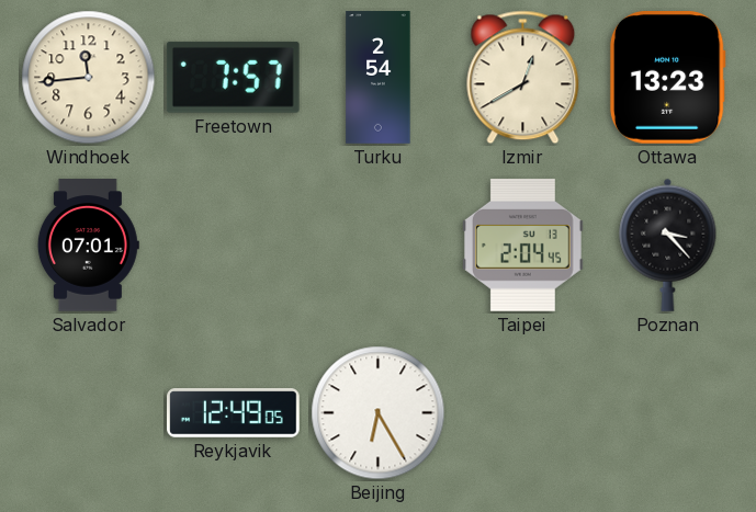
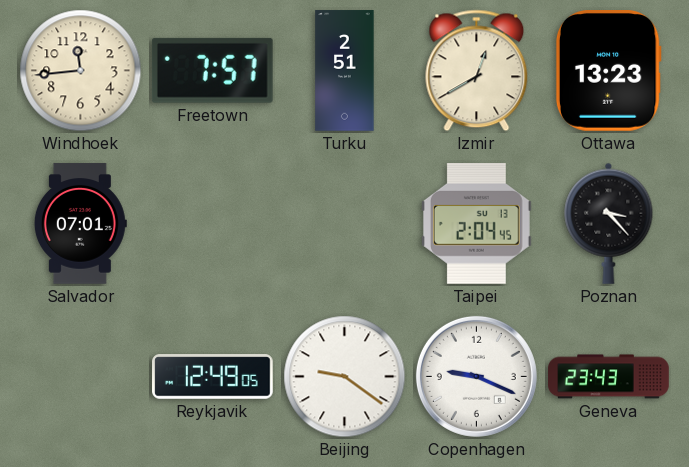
Turku: 2:54 -> 2:51 (345, 71)
Beijing: 6:25 -> 9:21 (345, 377)
Copenhagen: none -> 9:19 (476, 376)
Geneva: none -> 23:43 (609, 377)
